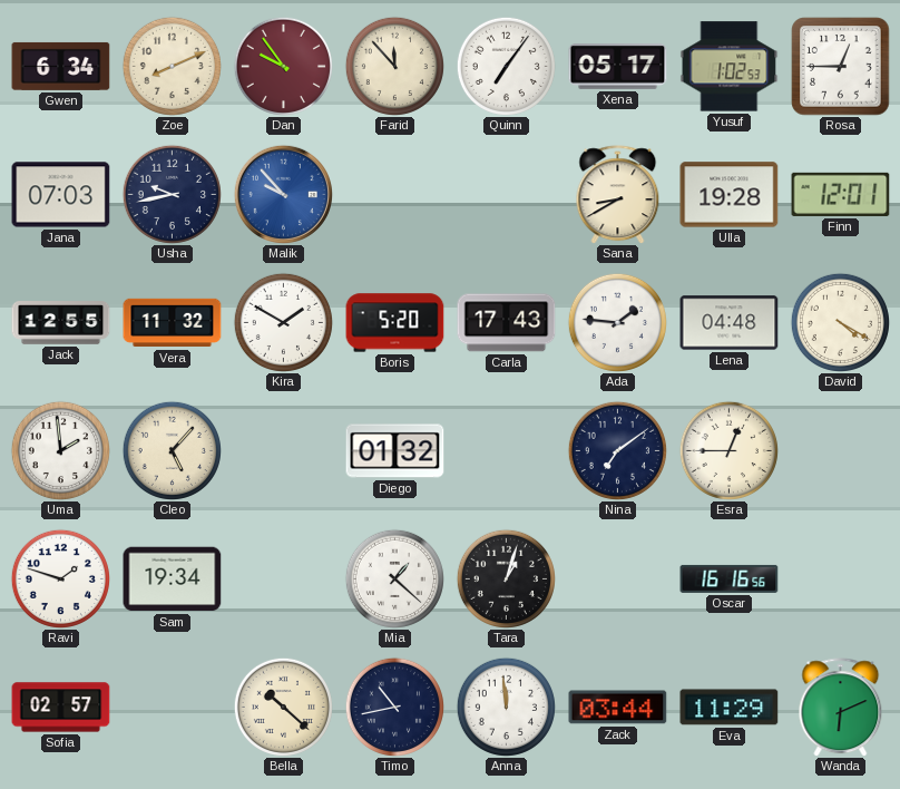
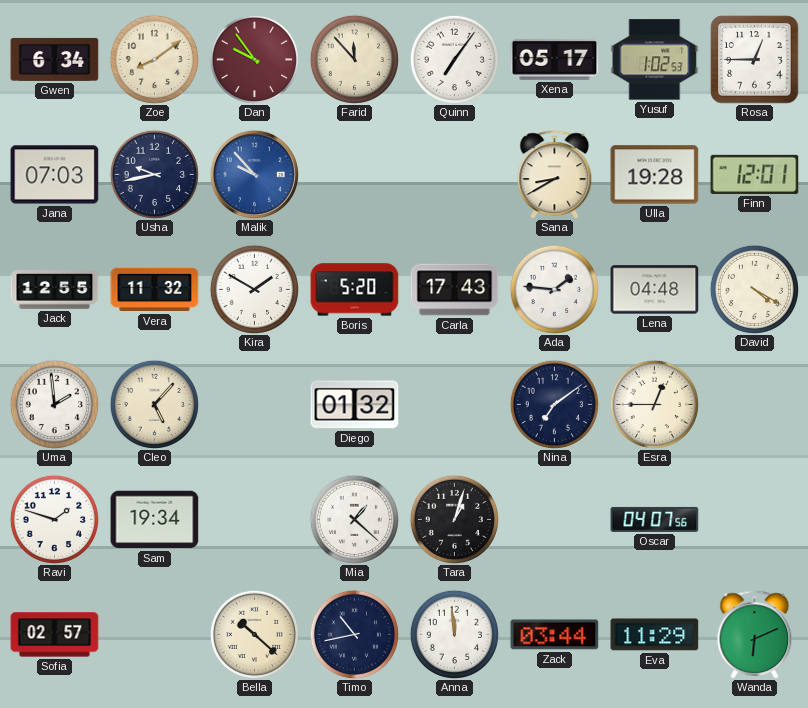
Zoe: 8:11 -> 8:09 (154, 59)
Oscar: 16:16 -> 04:07 (655, 519)
